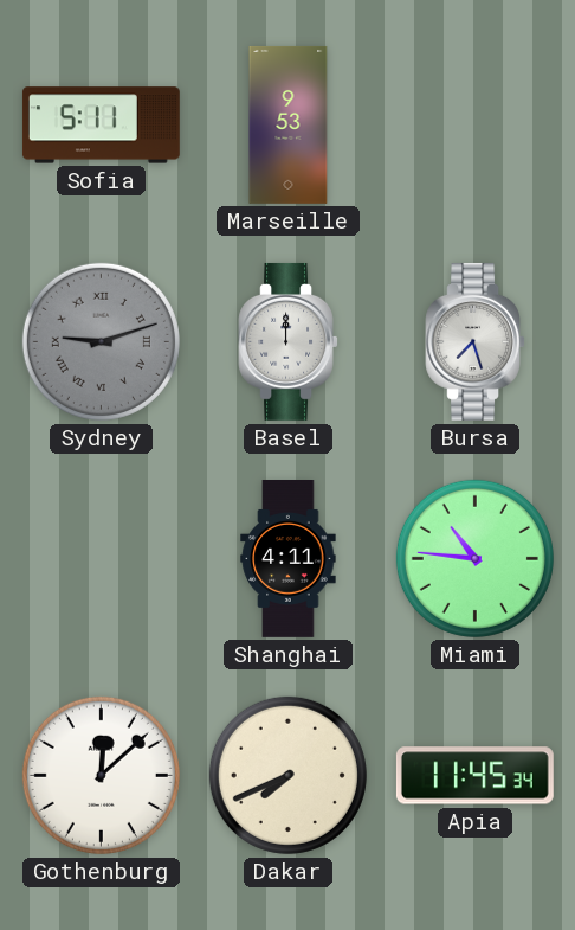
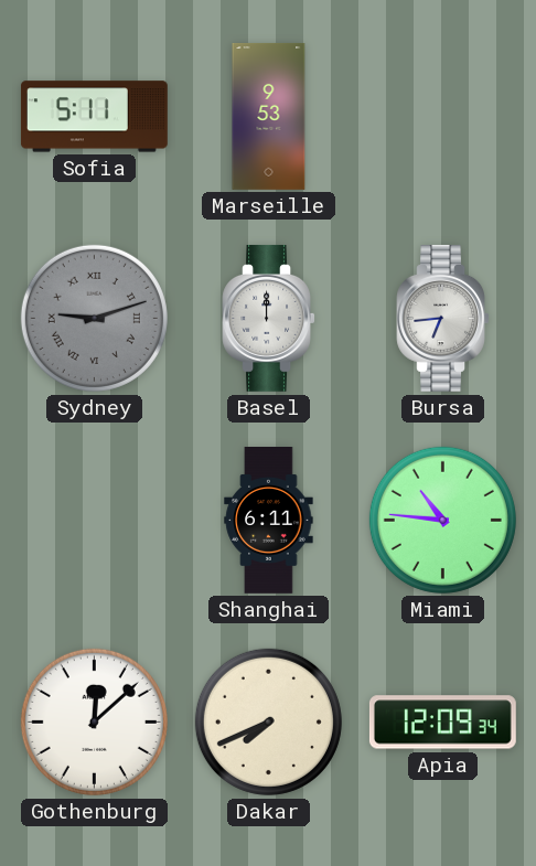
Bursa: 7:27 -> 6:44 (442, 318)
Shanghai: 4:11 -> 6:11 (269, 521)
Apia: 11:45 -> 12:09 (442, 723)
